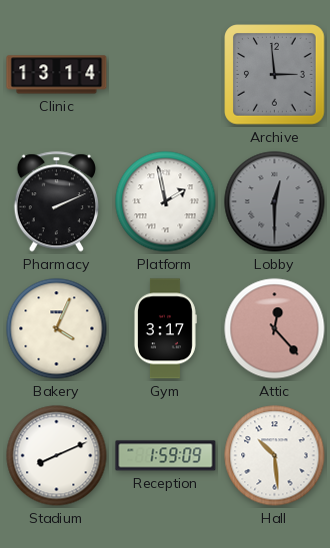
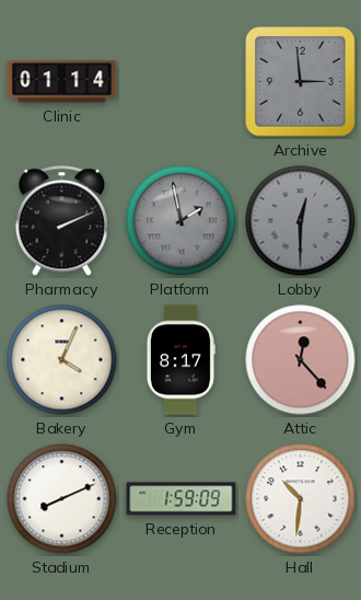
Clinic: 13:14 -> 01:14 (62, 82)
Platform dial: white -> grey (182, 221)
Gym: 3:17 -> 8:17 (180, 360)
Hall: 10:29 -> 10:31 (301, 499)
